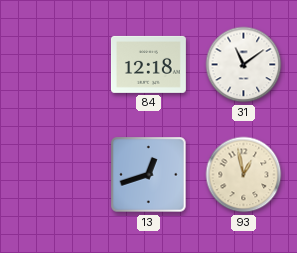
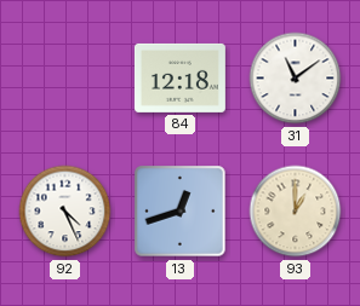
92: none -> 4:26 (65, 212)
93: 12:58 -> 1:00 (296, 212)
